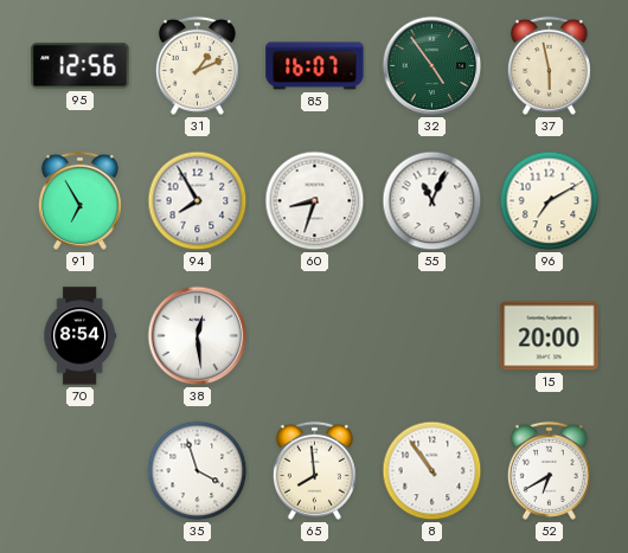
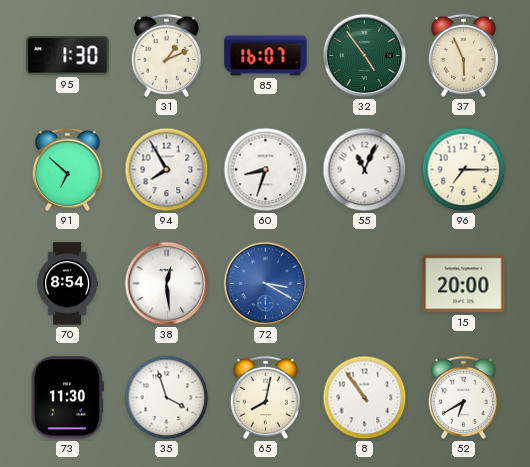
95: 12:56 -> 1:30 (68, 56)
37: 5:58 -> 5:56 (463, 55)
91: 6:55 -> 6:52 (67, 169)
96: 7:10 -> 7:15 (464, 170)
72: none -> 3:20 (266, 284)
73: none -> 11:30 (67, 398)
65: 7:59 -> 8:02 (265, 397)
